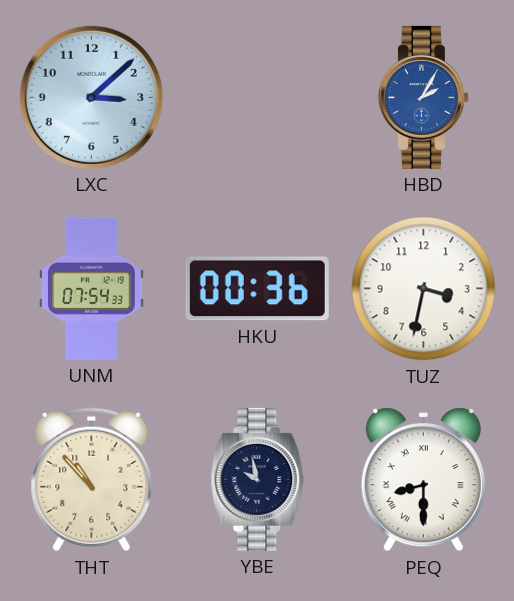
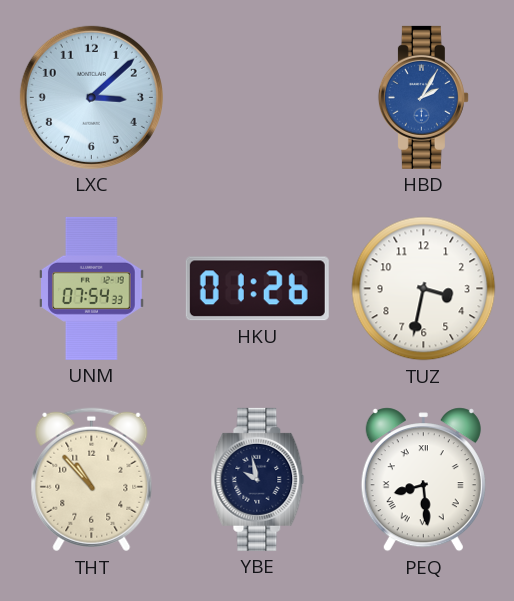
HKU: 00:36 -> 01:26 (257, 289)
PEQ: 8:30 -> 8:29 (423, 480)
